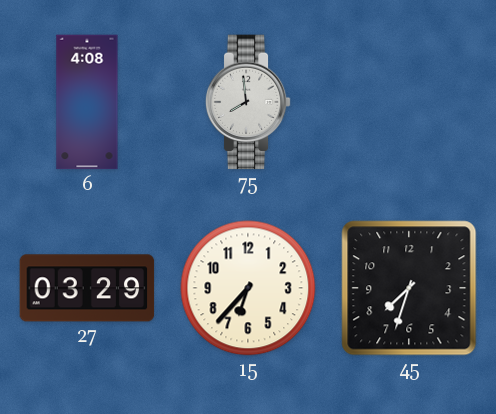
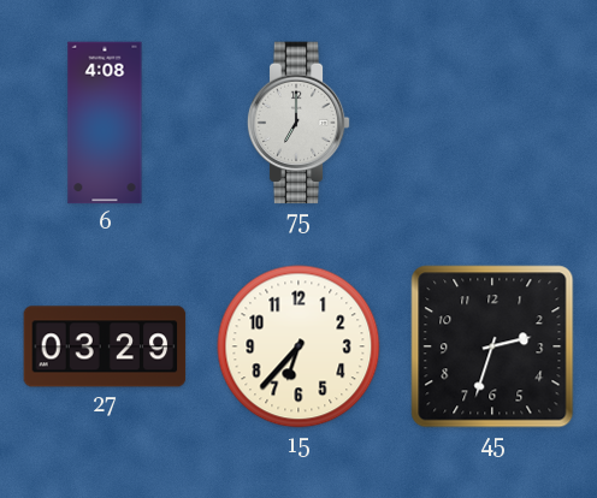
75: 7:59 -> 7:00 (298, 123)
45: 7:33 -> 2:33 (492, 346)
